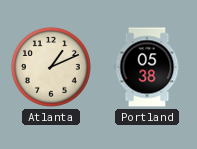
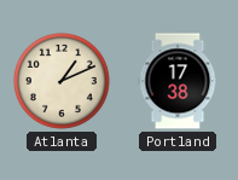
Portland: 05:38 -> 17:38 (178, 81)
